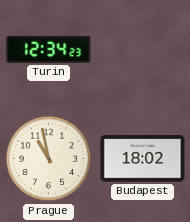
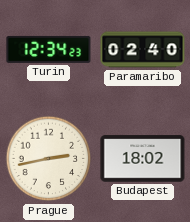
Paramaribo: none -> 02:40 (143, 50)
Prague: 10:58 -> 2:43 (49, 159)
